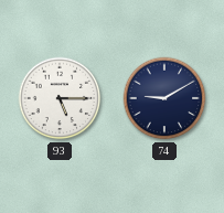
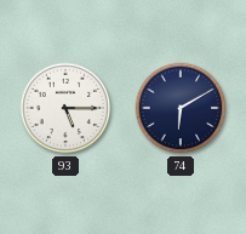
74: 9:10 -> 6:10 (181, 108)
